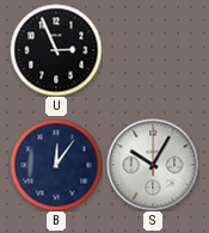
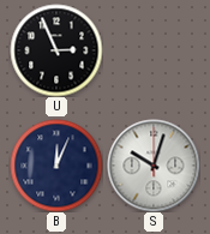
B: 12:06 -> 12:04 (56, 166)
S: 10:05 -> 10:03 (154, 166)
